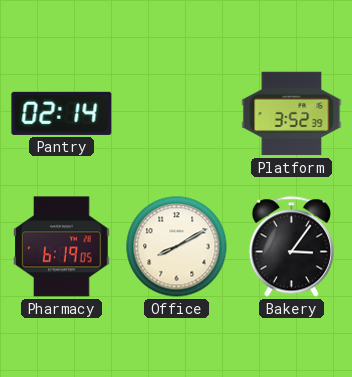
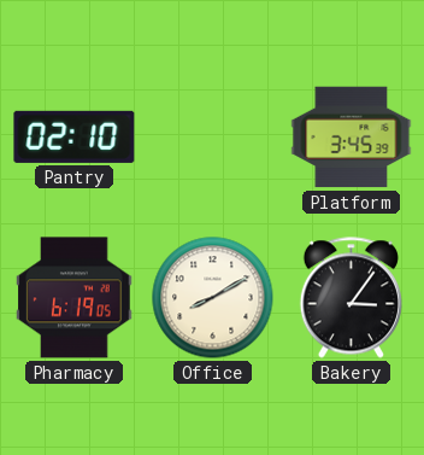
Pantry: 02:14 -> 02:10 (75, 136)
Platform: 3:52 -> 3:45 (352, 138)
